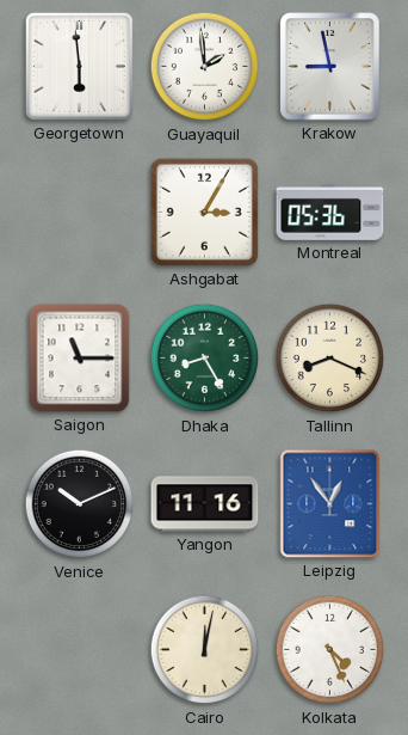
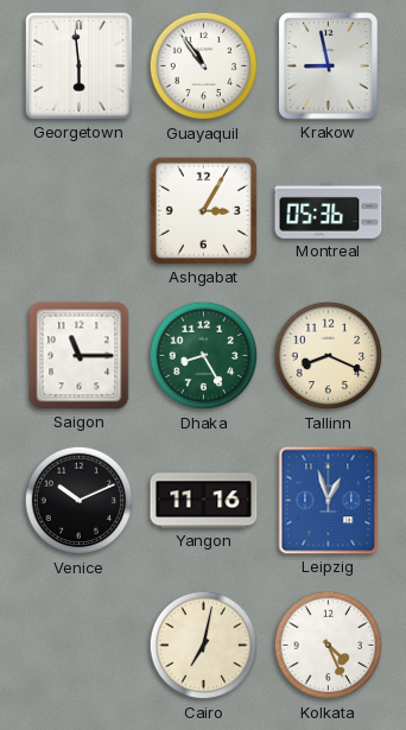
Guayaquil: 1:59 -> 10:54 (204, 66)
Leipzig: 12:54 -> 12:57 (329, 501)
Cairo: 12:02 -> 7:02 (204, 646)
